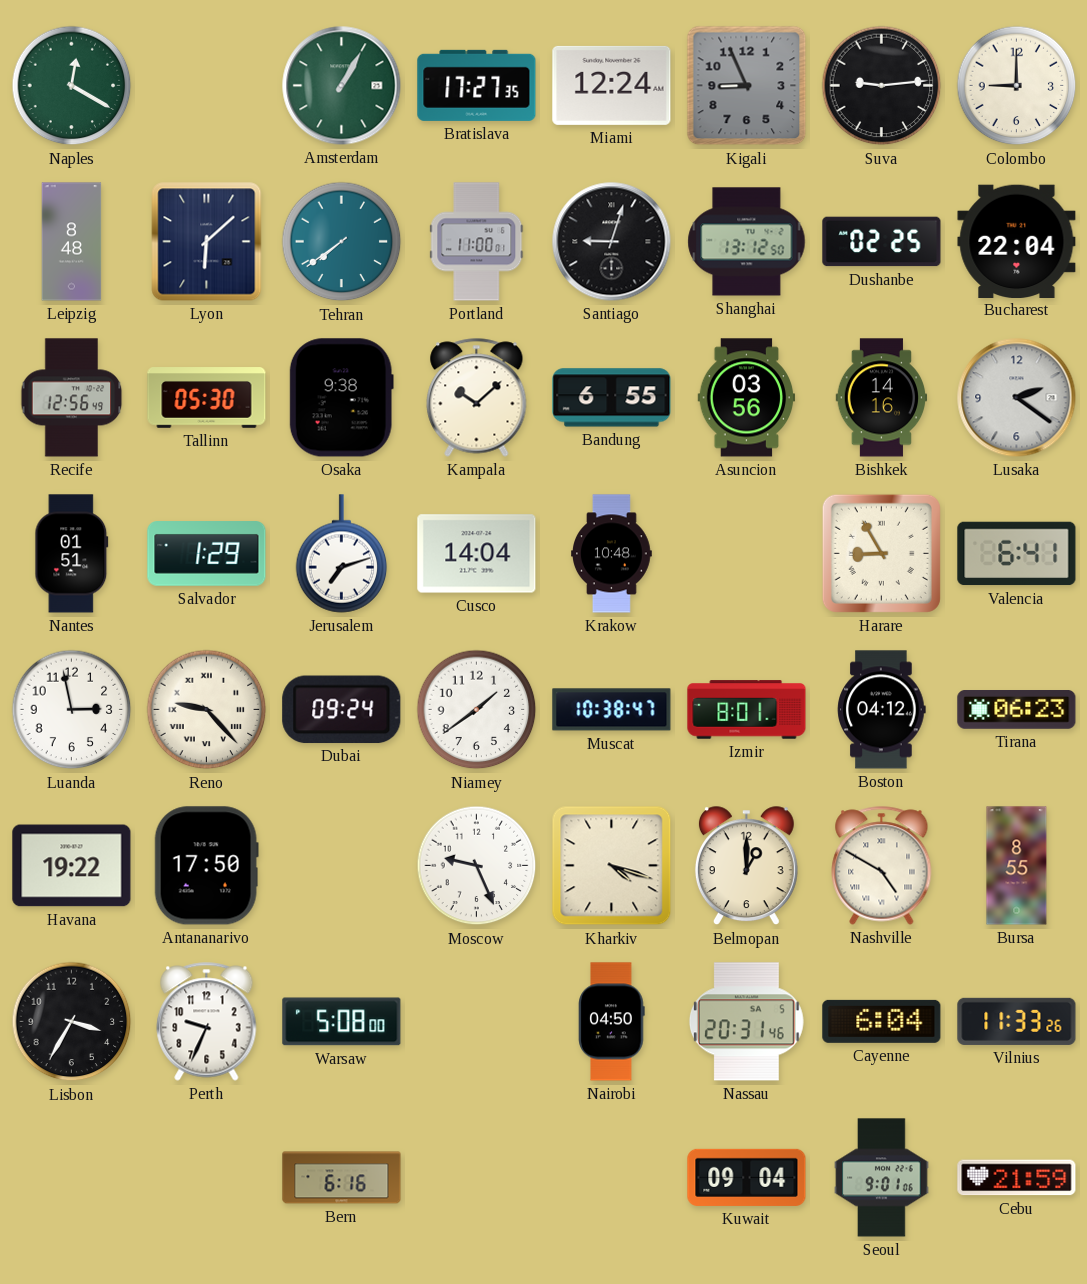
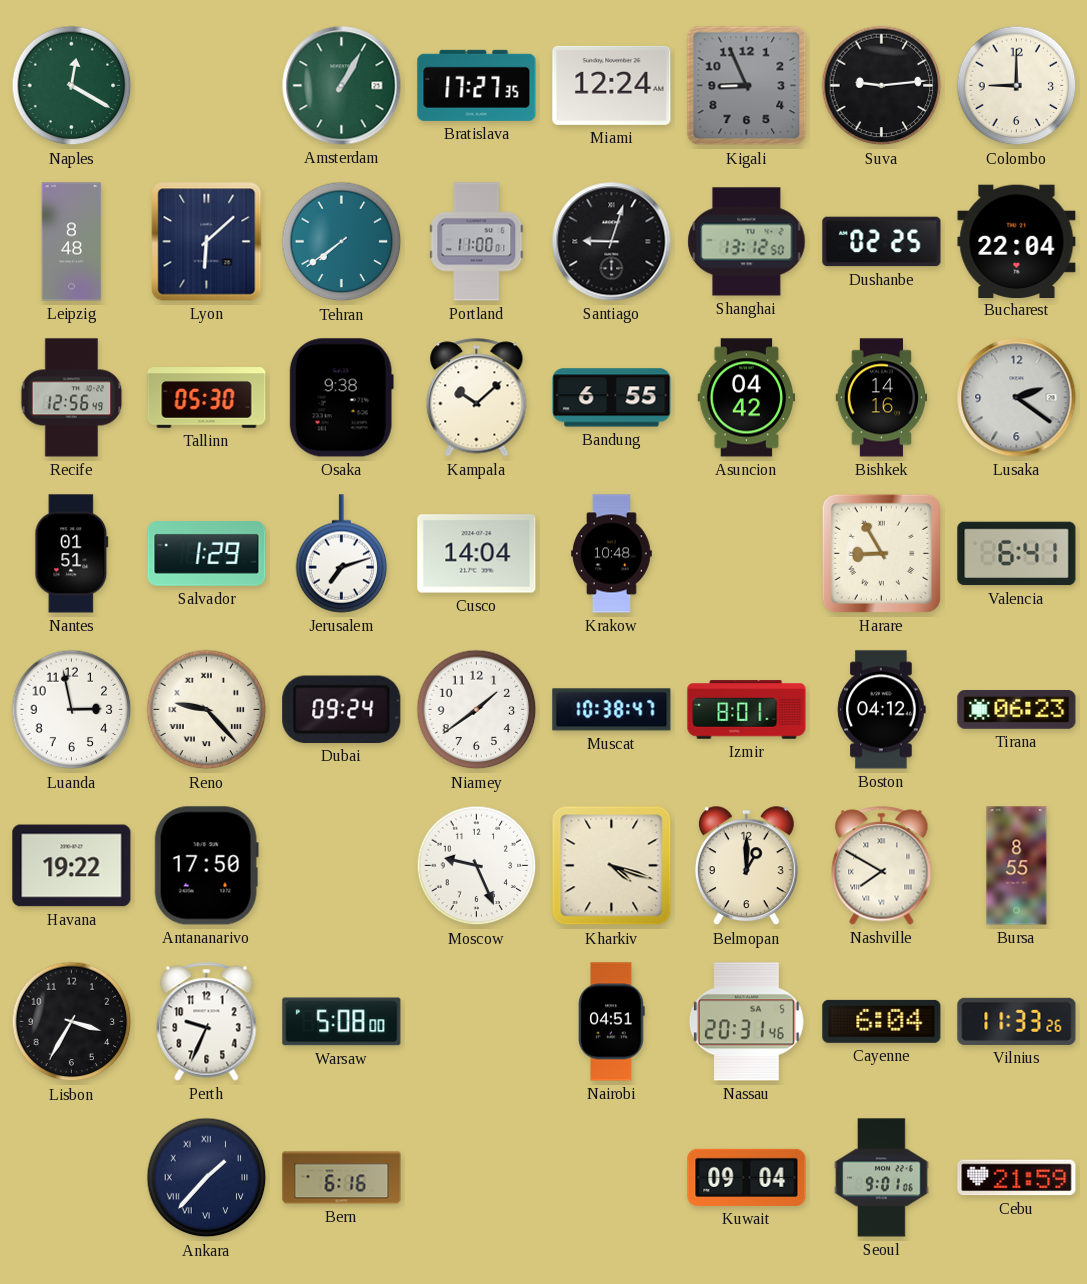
Asuncion: 03:56 -> 04:42 (747, 398)
Nashville: 4:50 -> 7:50 (882, 866)
Nairobi: 04:50 -> 04:51 (612, 1022)
Ankara: none -> 1:37 (207, 1178)
